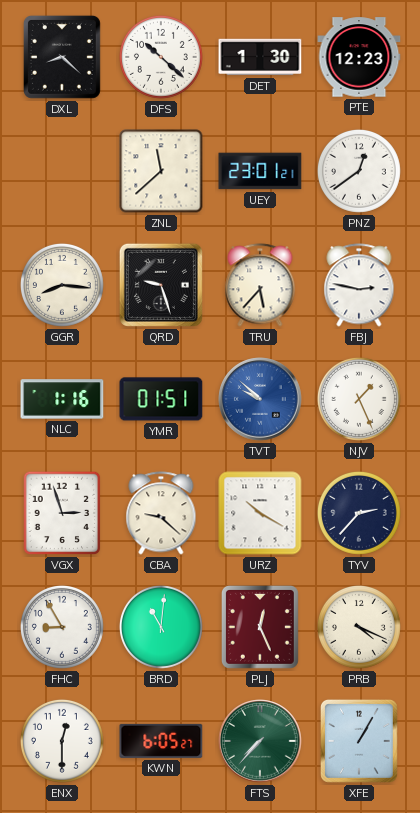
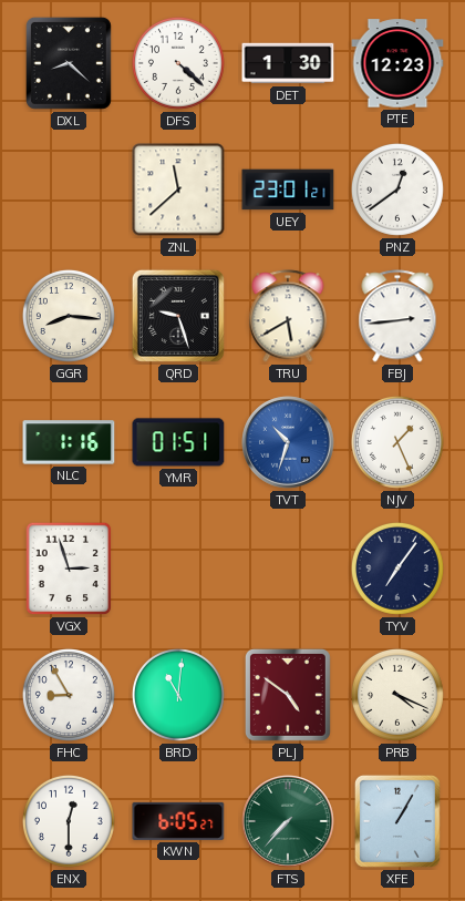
DFS: 10:22 -> 4:22 (178, 63)
TRU: 5:37 -> 5:40 (288, 316)
FBJ: 2:47 -> 2:44 (397, 316)
TVT: 9:52 -> 10:33 (288, 442)
CBA: 9:22 -> none (161, 513)
URZ: 10:20 -> none (260, 513)
TYV: 2:37 -> 7:06 (397, 569)
PLJ: 12:26 -> 4:51 (288, 695)
